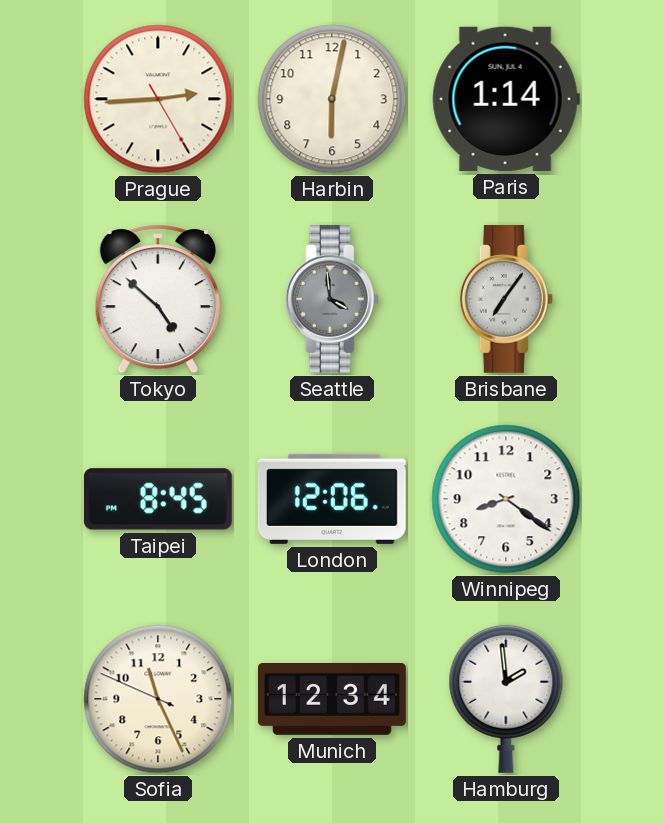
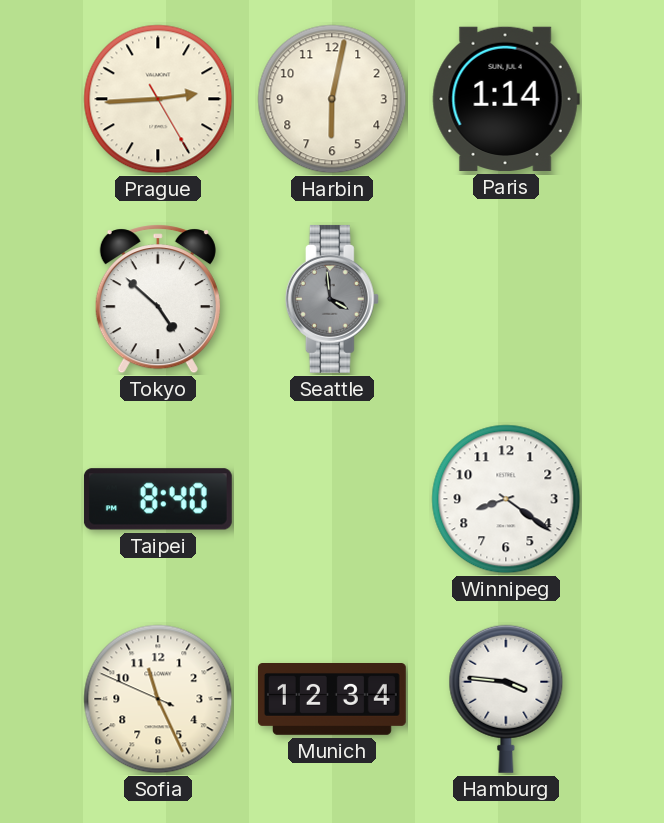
Brisbane: 7:06 -> none (506, 299)
Taipei: 8:45 -> 8:40 (158, 499)
London: 12:06 -> none (332, 499)
Hamburg: 1:59 -> 3:46 (506, 699)
